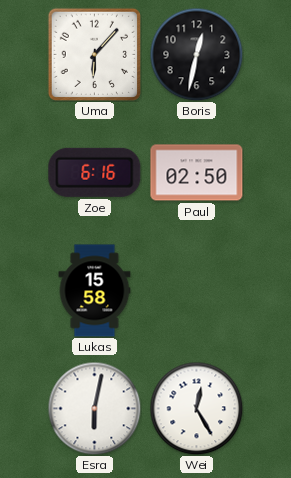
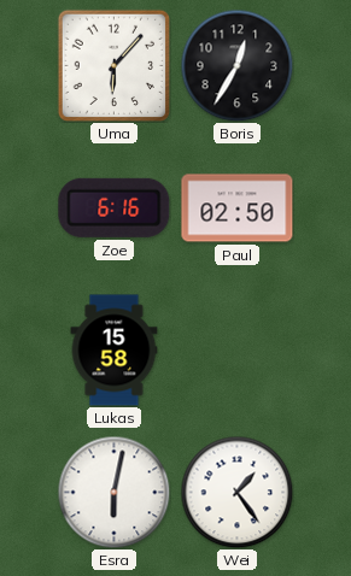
Boris: 12:32 -> 12:35 (236, 65)
Wei: 12:25 -> 1:24 (236, 492)
